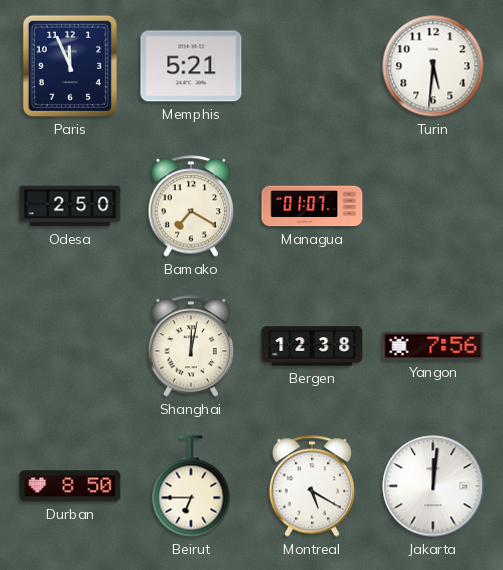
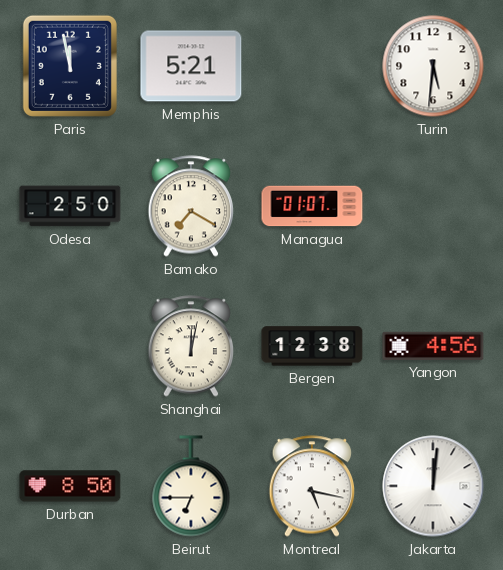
Paris: 11:56 -> 11:58 (70, 66)
Yangon: 7:56 -> 4:56 (433, 346)
Montreal: 5:20 -> 5:17 (312, 486)
